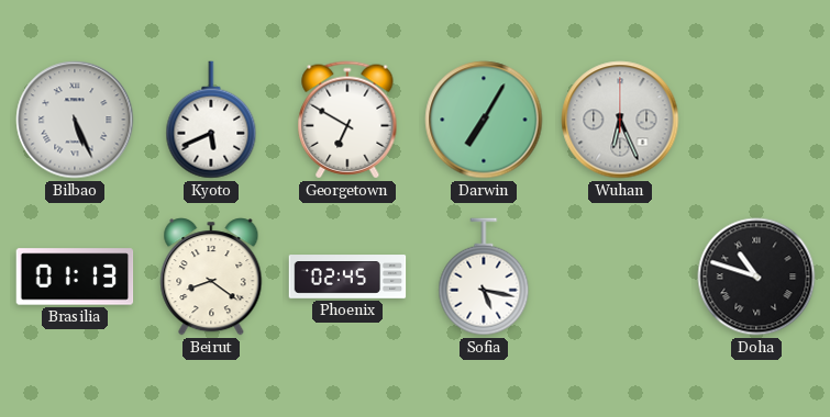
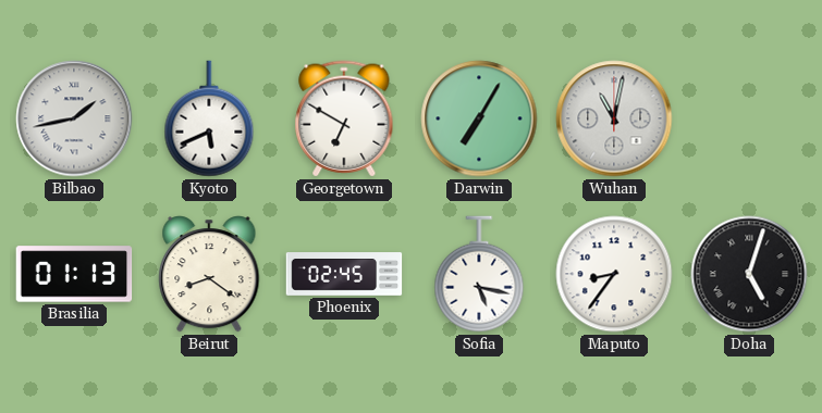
Bilbao: 5:26 -> 1:43 (74, 118)
Wuhan: 6:26 -> 11:02 (614, 118)
Maputo: none -> 8:36 (614, 274)
Doha: 10:48 -> 5:03 (749, 274)
